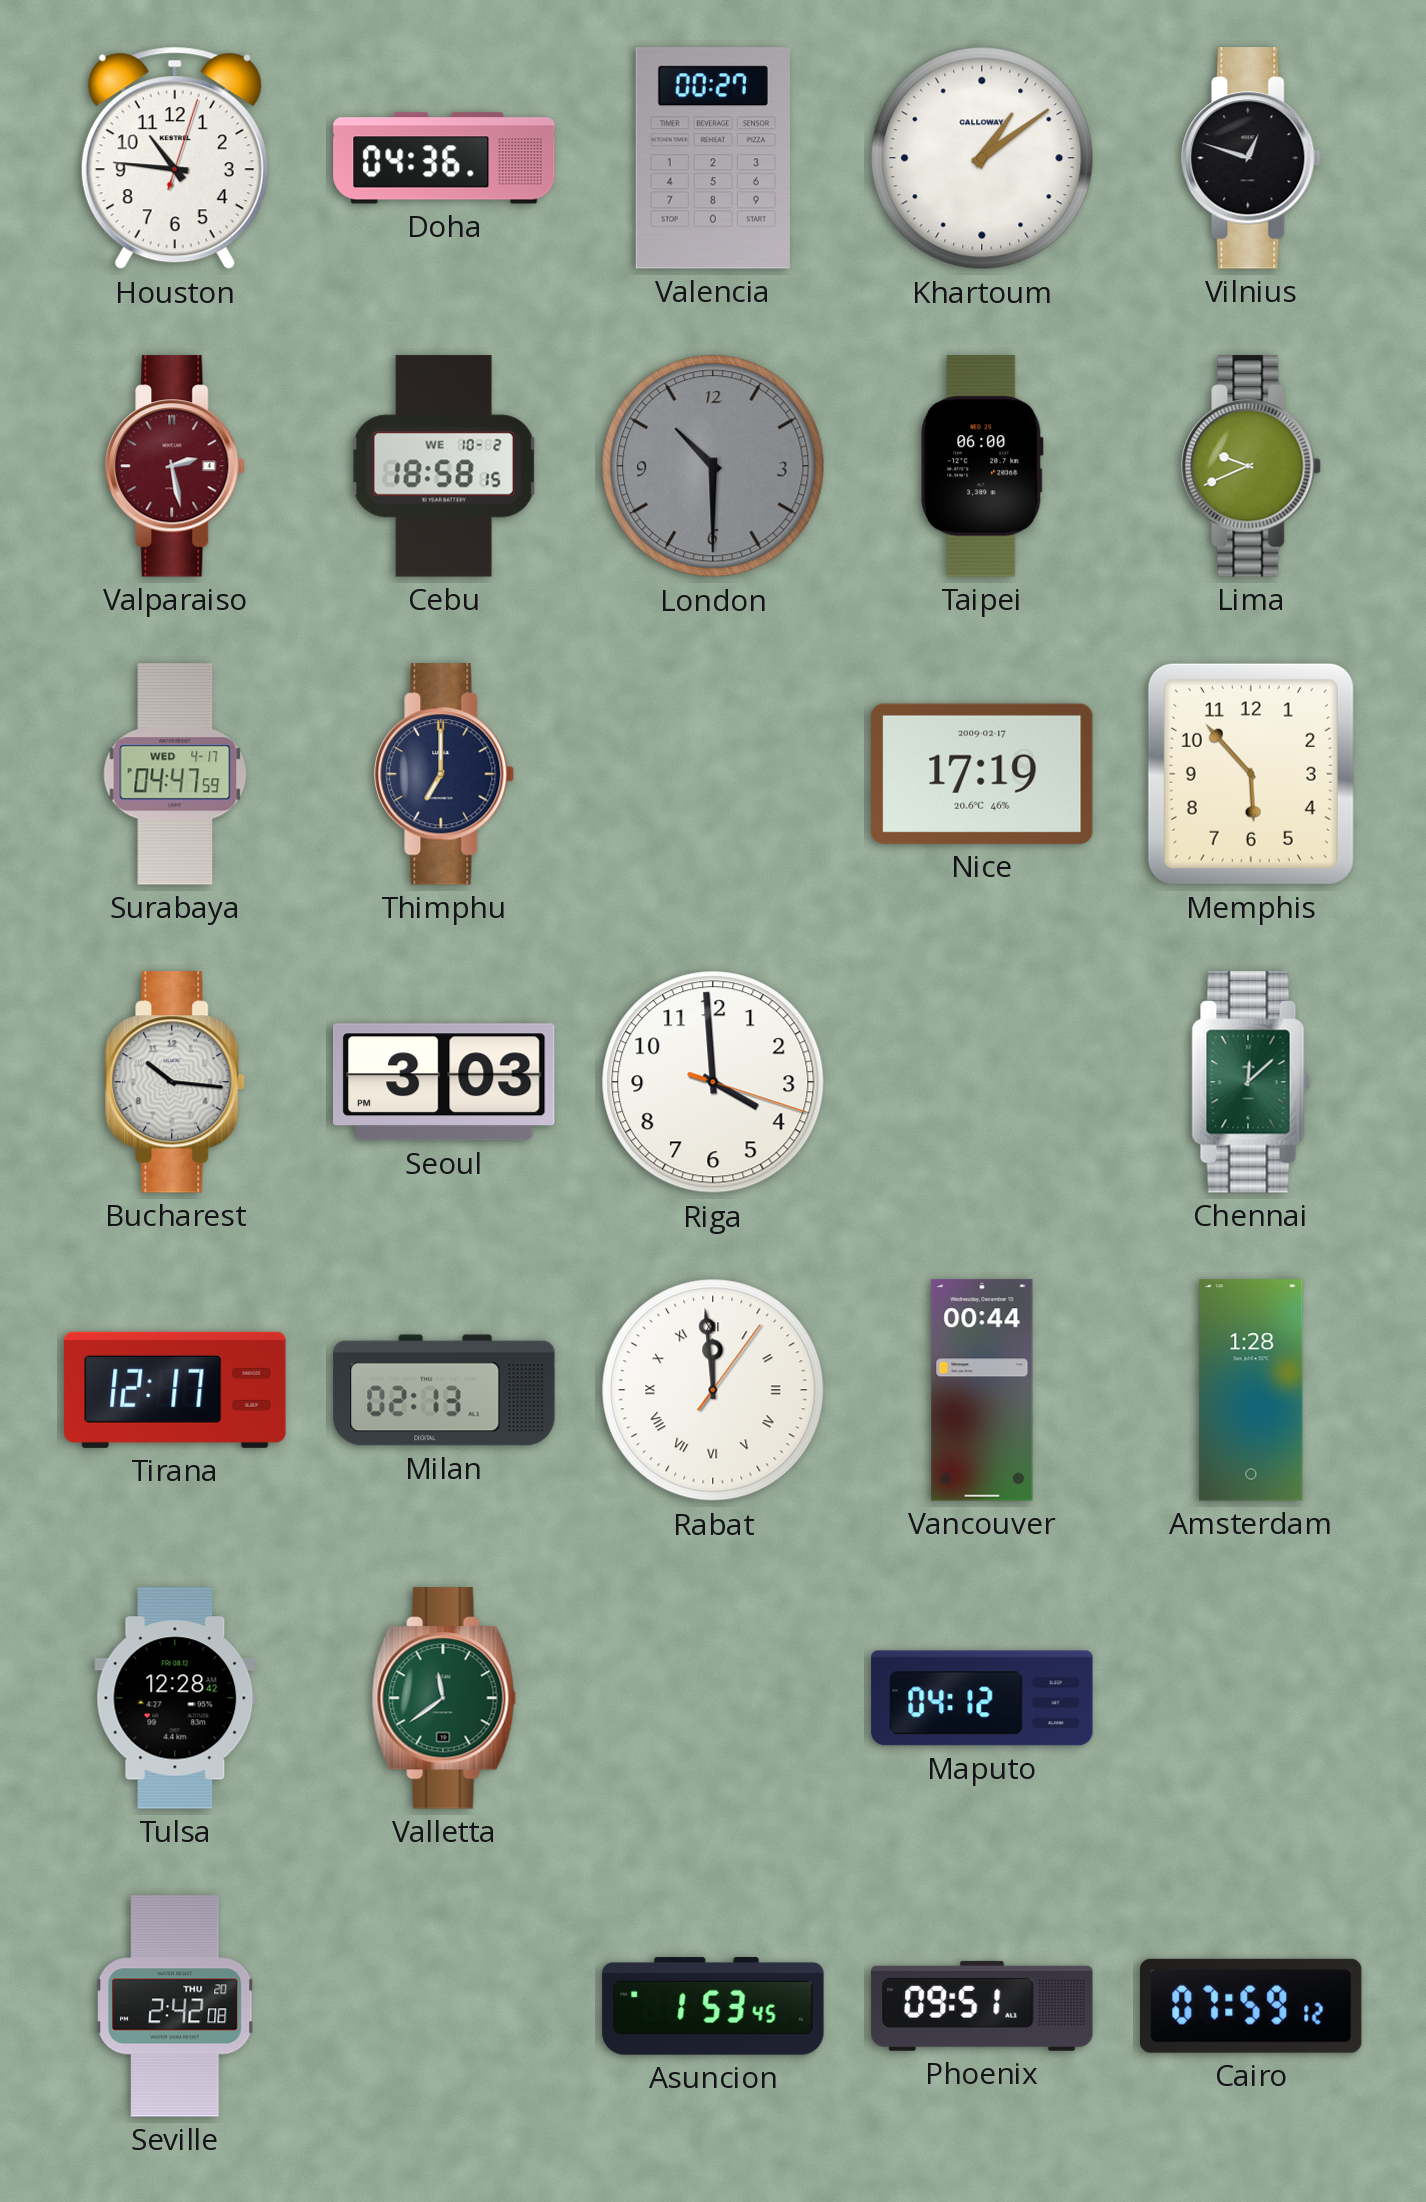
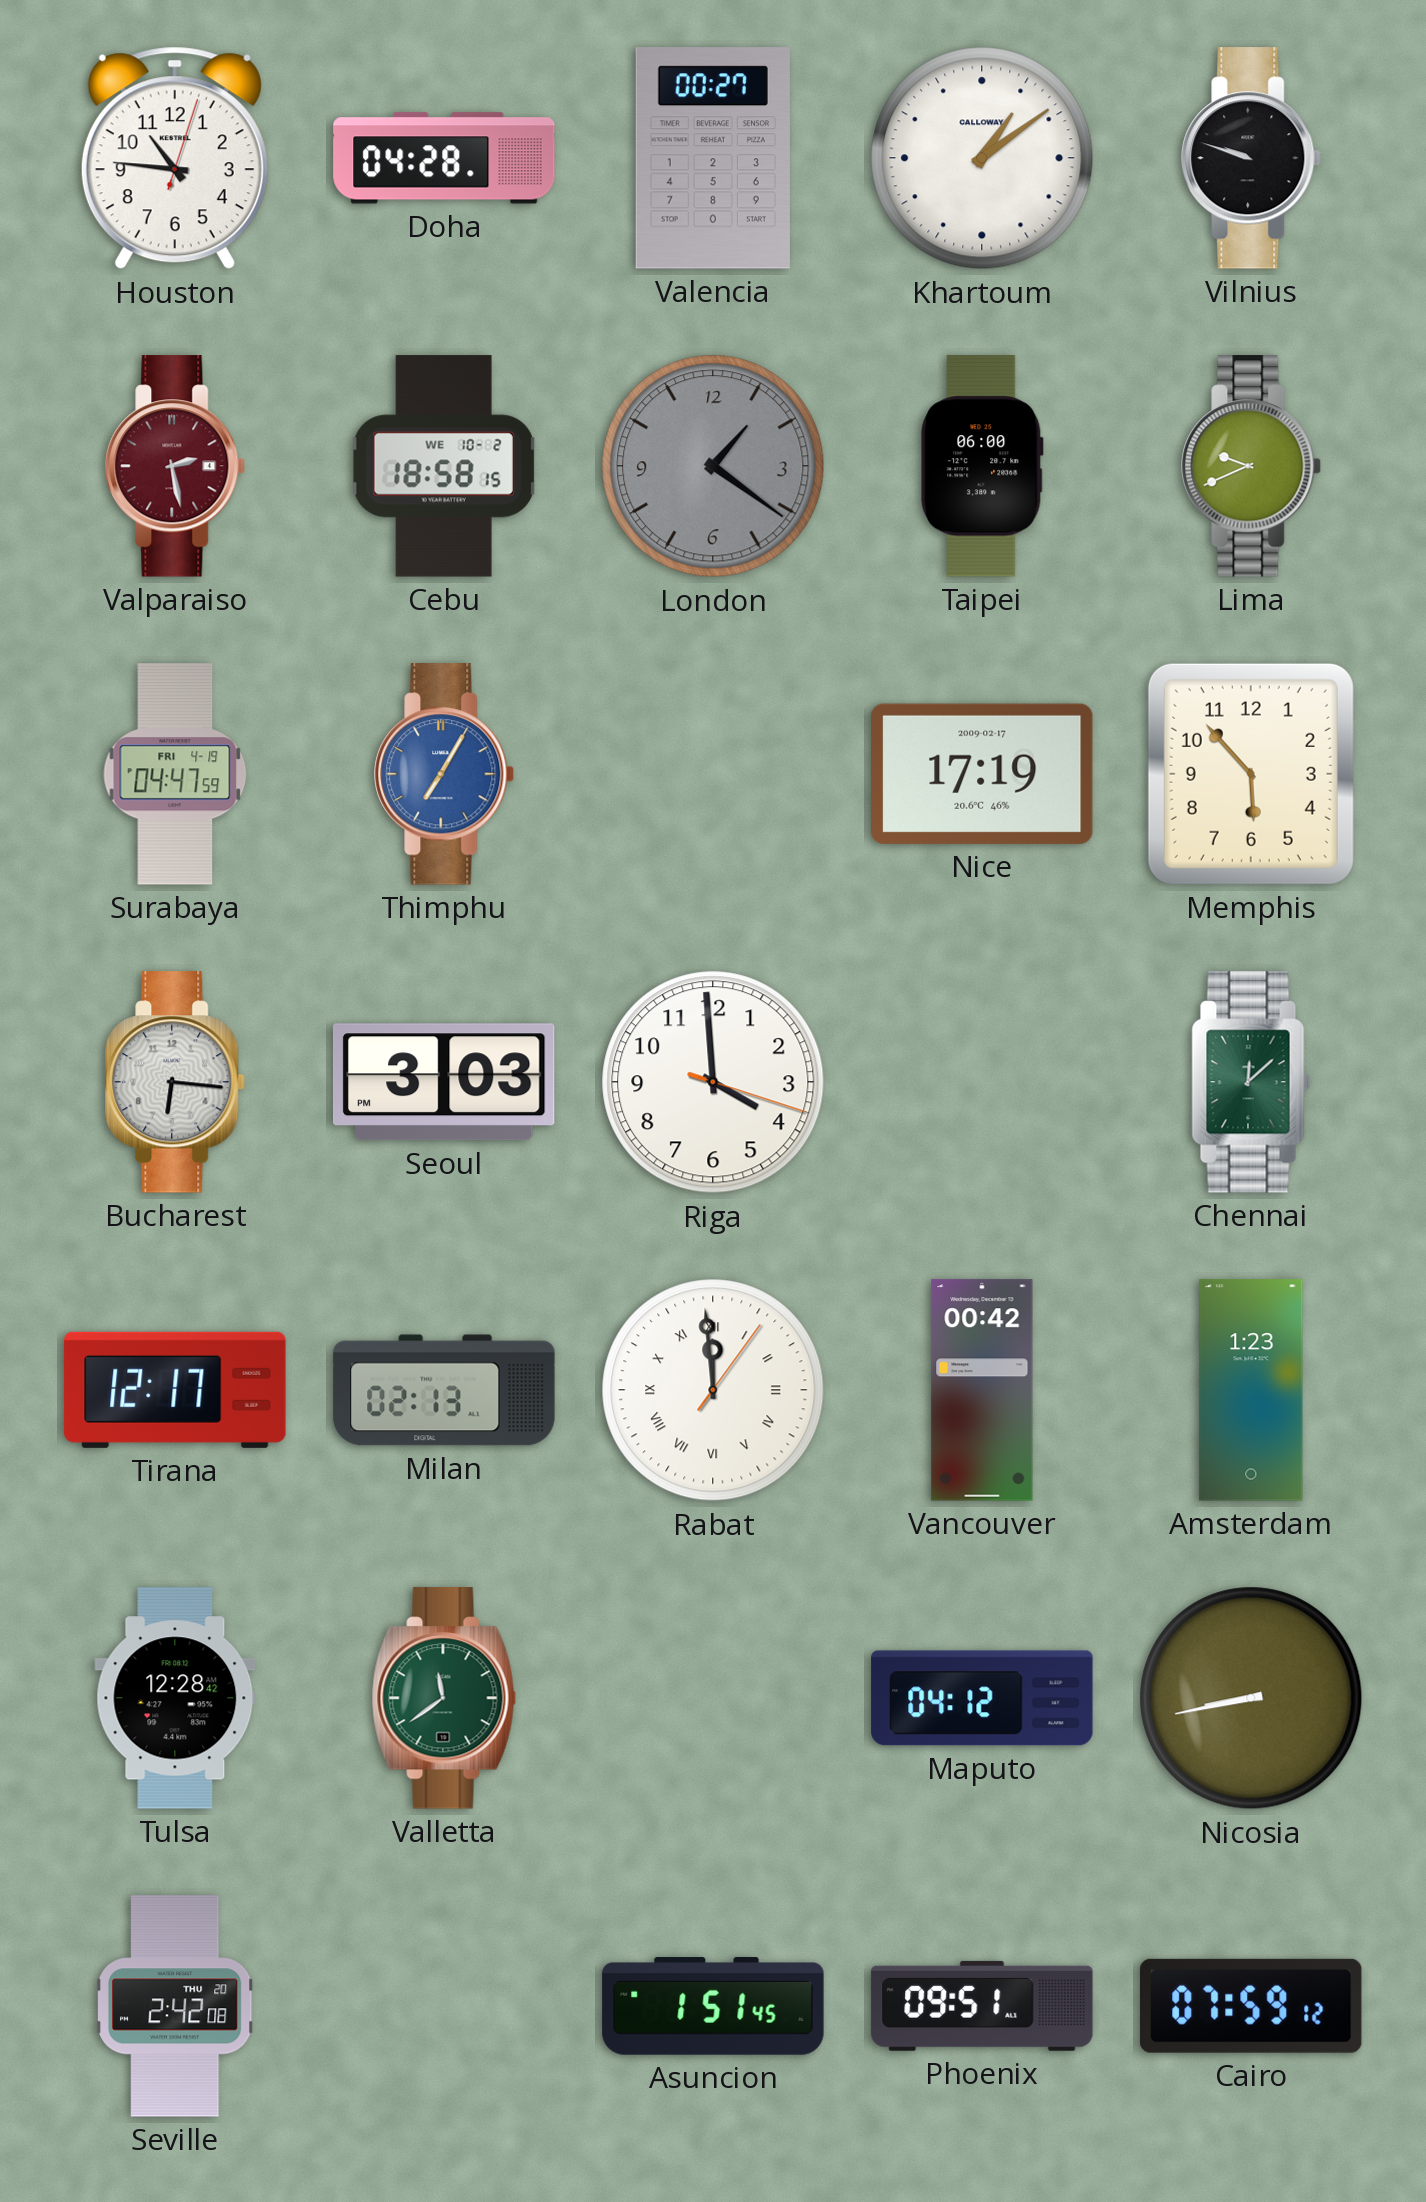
Doha: 04:36 -> 04:28 (444, 158)
Vilnius: 12:48 -> 9:48 (1252, 158)
London: 10:30 -> 1:21 (713, 466)
Surabaya date: WED 4-17 -> FRI 4-19 (175, 774)
Thimphu: 7:00 -> 7:05 (445, 774)
Thimphu dial: navy -> blue (445, 774)
Bucharest: 10:16 -> 6:16 (176, 1082)
Vancouver: 00:44 -> 00:42 (982, 1390)
Amsterdam: 1:28 -> 1:23 (1251, 1390)
Nicosia: none -> 8:43 (1251, 1698)
Asuncion: 1:53 -> 1:51 (713, 2006)
